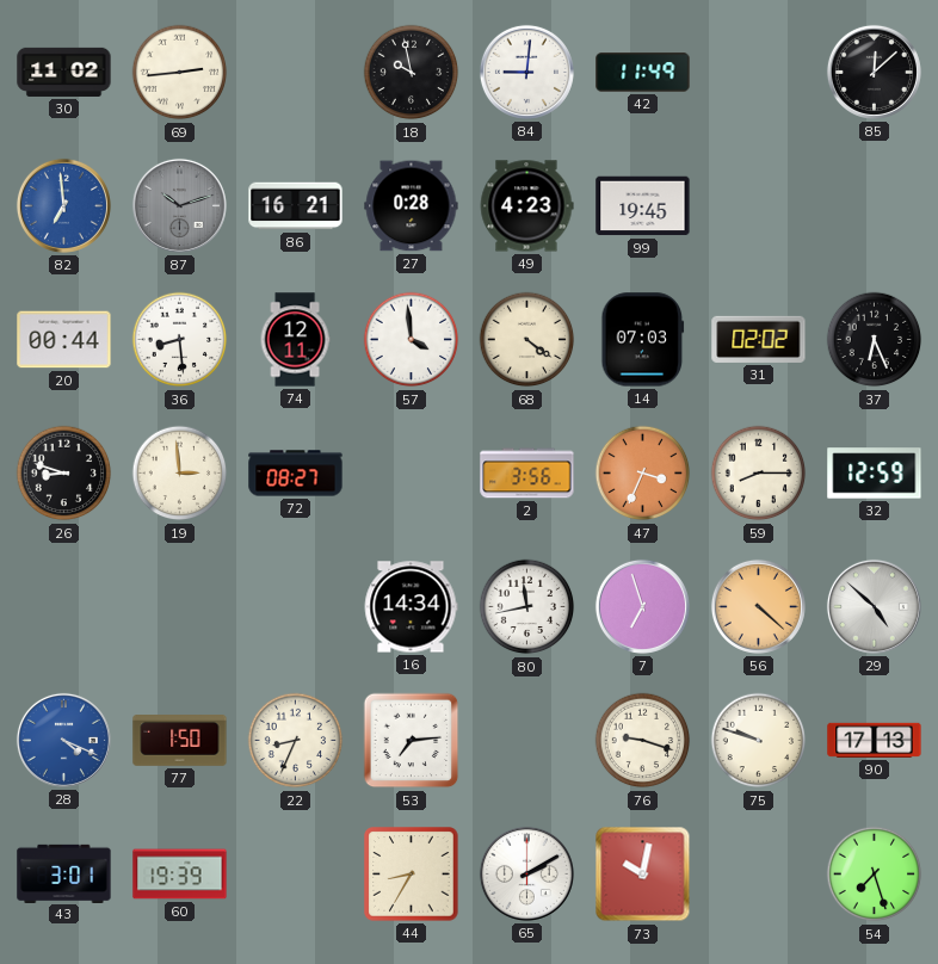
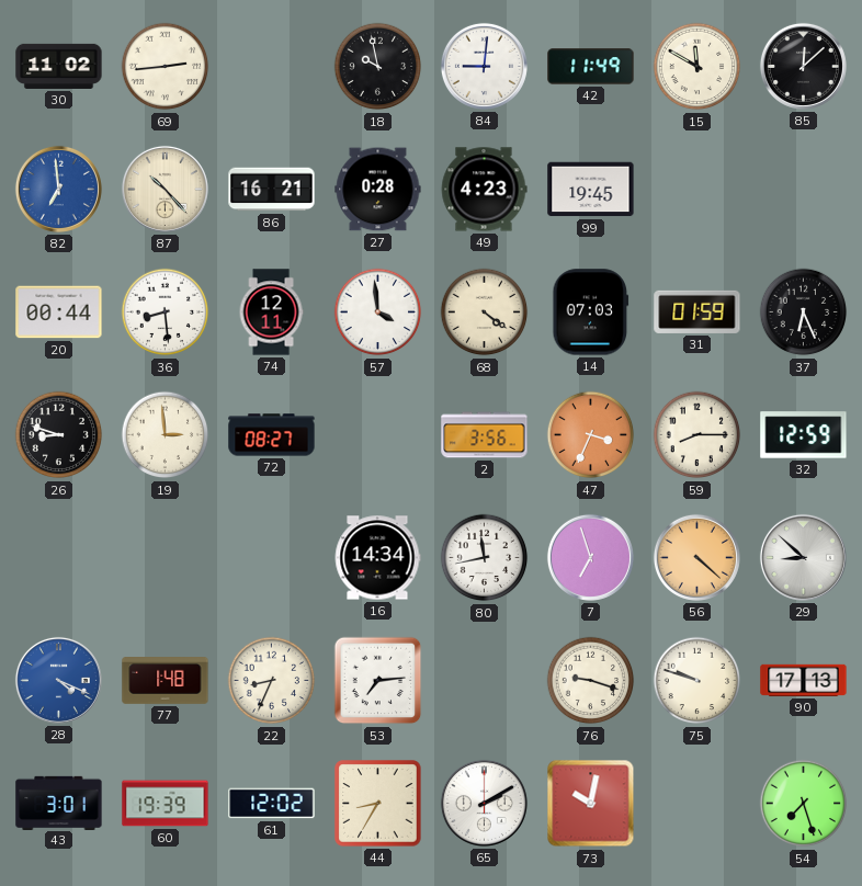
15: none -> 11:50 (697, 67)
87: 10:12 -> 10:23 (165, 189)
87 dial: grey -> cream (165, 189)
31: 02:02 -> 01:59 (697, 311)
29: 4:52 -> 8:52 (803, 557)
77: 1:50 -> 1:48 (166, 681)
61: none -> 12:02 (272, 804)
